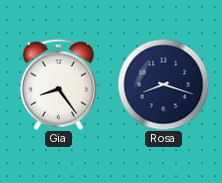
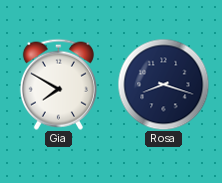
Gia: 8:24 -> 7:50 (58, 84)
